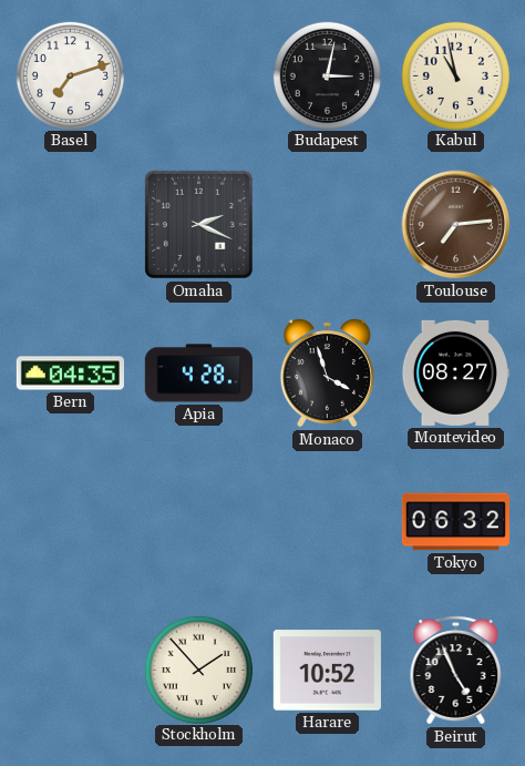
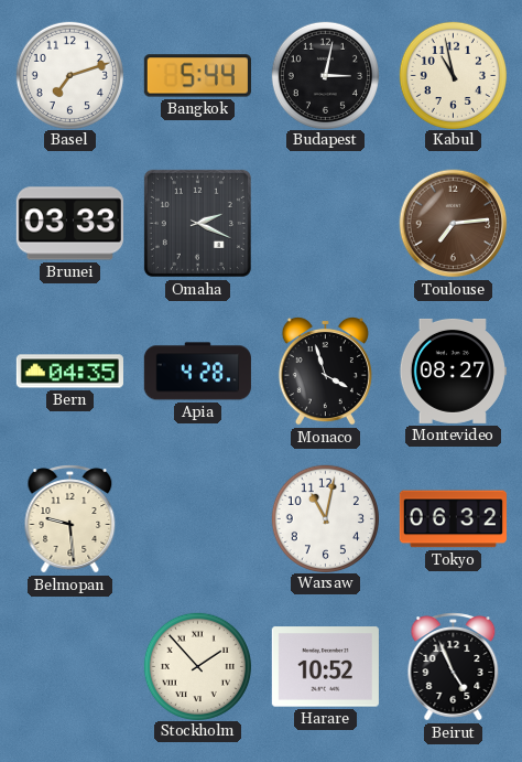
Bangkok: none -> 5:44 (197, 76)
Brunei: none -> 03:33 (69, 224)
Belmopan: none -> 9:29 (70, 519)
Warsaw: none -> 11:02 (325, 518)
